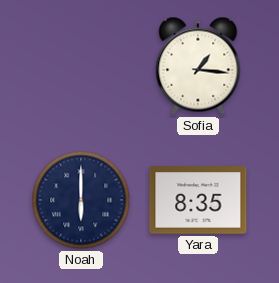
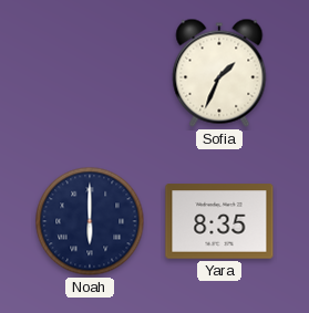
Sofia: 1:16 -> 1:34 (219, 73)
